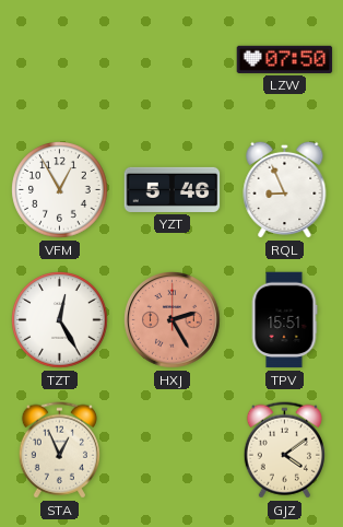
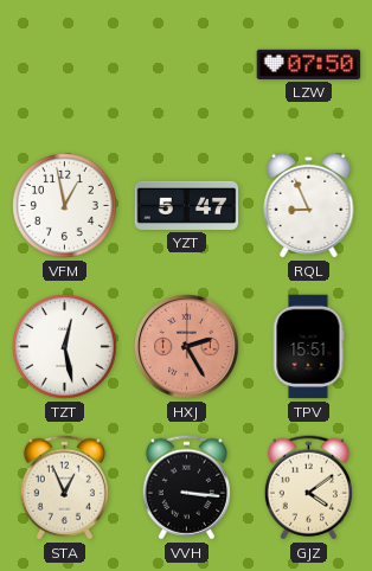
VFM: 12:55 -> 12:58 (65, 206)
YZT: 5:46 -> 5:47 (187, 205)
TZT: 12:25 -> 12:28 (65, 347)
VVH: none -> 3:16 (186, 488)
